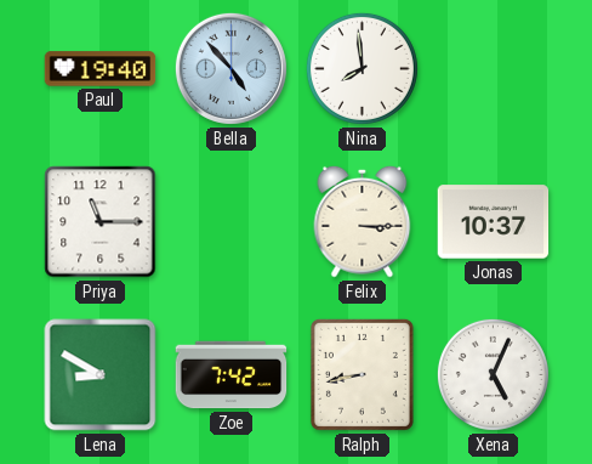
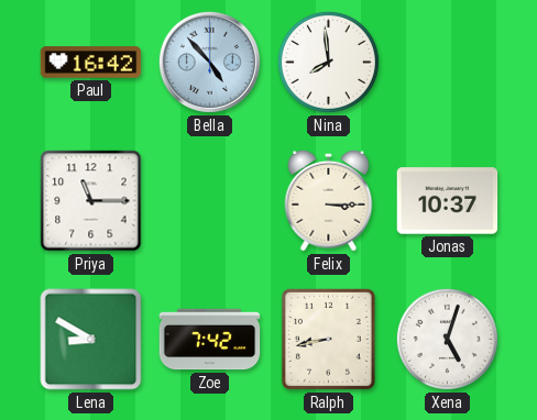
Paul: 19:40 -> 16:42 (91, 63)
Xena: 5:04 -> 5:03 (447, 339)
